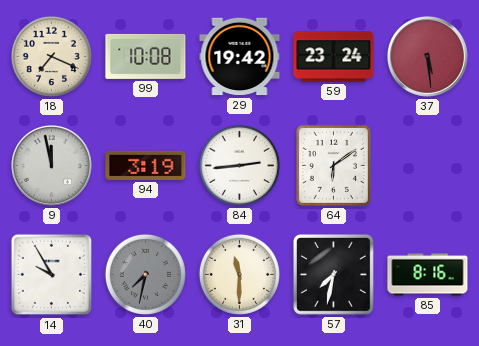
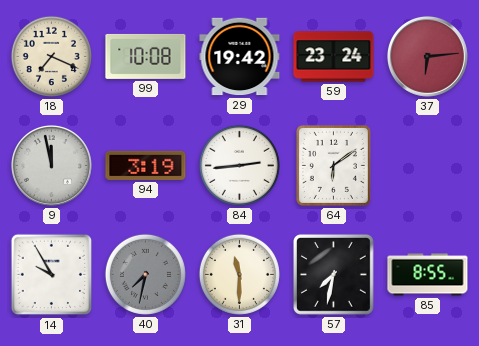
37: 5:29 -> 6:14 (427, 56)
85: 8:16 -> 8:55 (428, 275)
